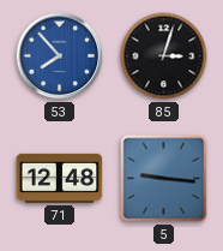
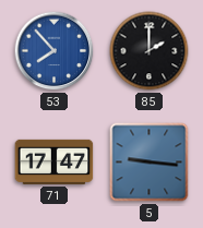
85: 3:03 -> 2:00 (150, 51)
71: 12:48 -> 17:47 (55, 161)
